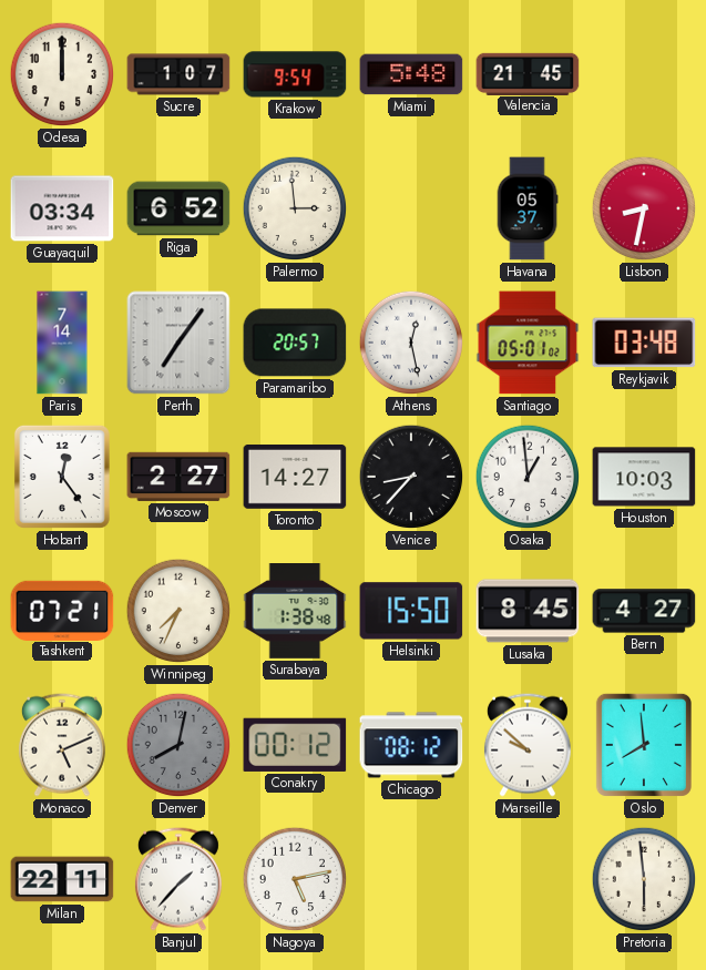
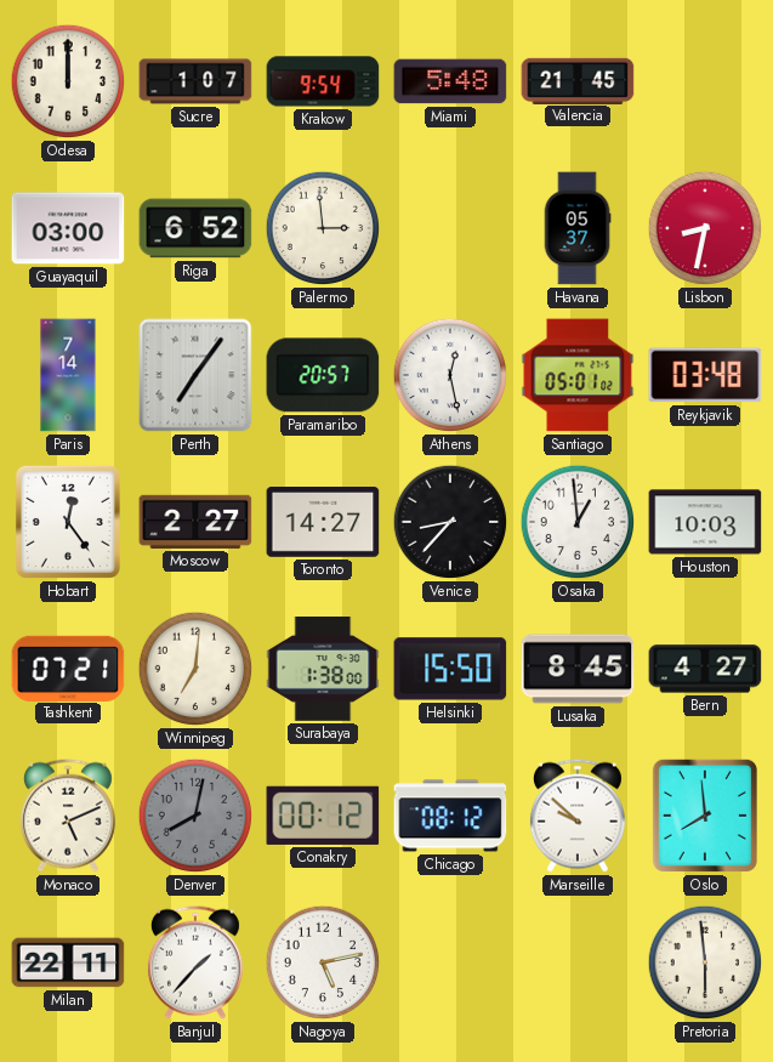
Guayaquil: 03:34 -> 03:00 (68, 228)
Winnipeg: 7:34 -> 7:01 (195, 669)
Surabaya: 1:38:48 -> 1:38:00 (323, 670)
